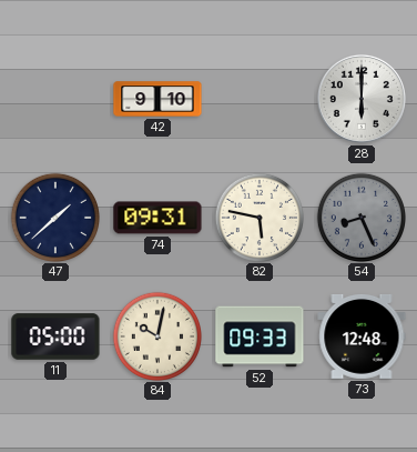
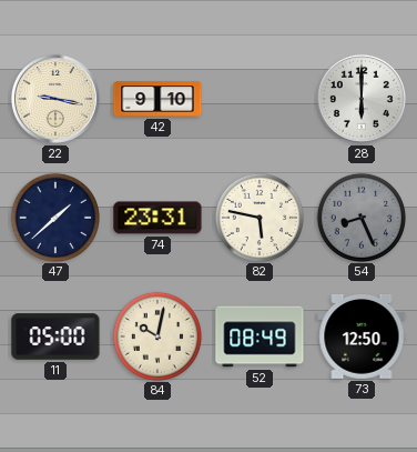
22: none -> 9:17 (55, 99)
74: 09:31 -> 23:31 (157, 218)
52: 09:33 -> 08:49 (260, 337)
73: 12:48 -> 12:50 (362, 338)
